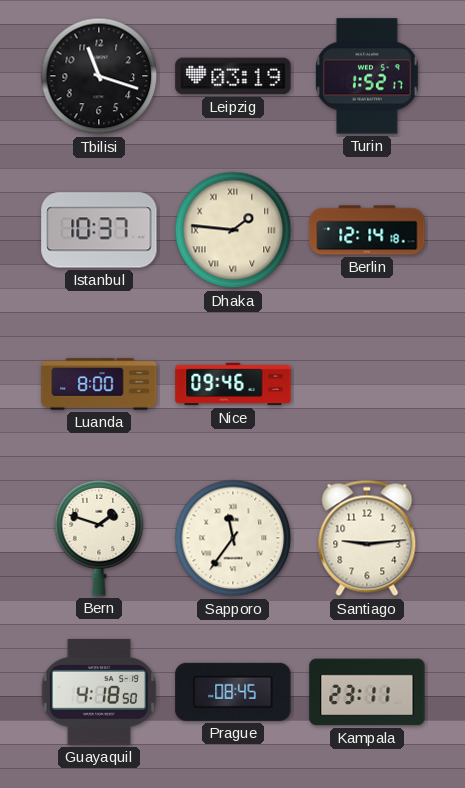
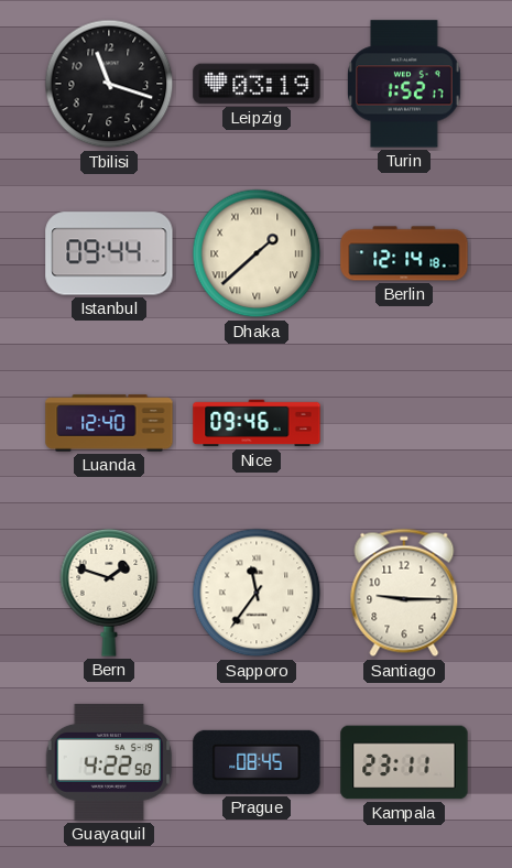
Istanbul: 10:37 -> 09:44 (109, 253)
Dhaka: 1:46 -> 1:38 (257, 253)
Luanda: 8:00 -> 12:40 (109, 423)
Santiago: 9:14 -> 9:15 (404, 593)
Guayaquil: 4:18 -> 4:22 (109, 762)
